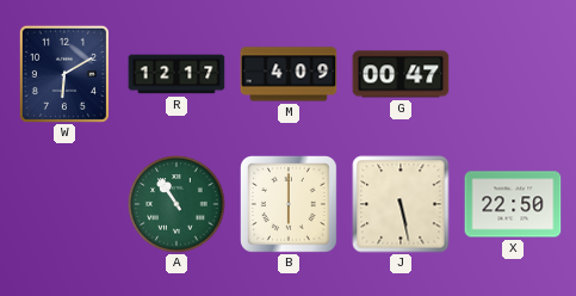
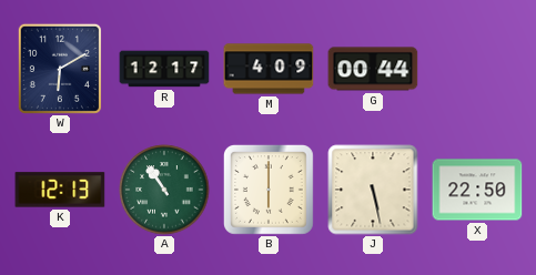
G: 00:47 -> 00:44 (373, 69)
K: none -> 12:13 (60, 190)
